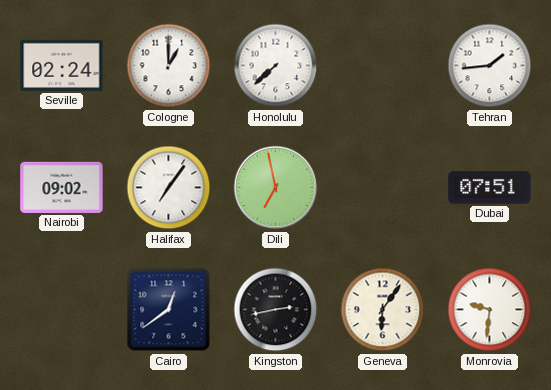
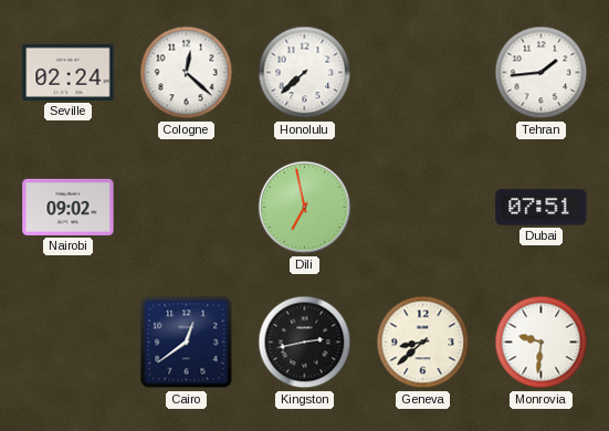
Cologne: 1:00 -> 12:22 (187, 73)
Halifax: 7:06 -> none (169, 188)
Geneva: 6:06 -> 8:38 (423, 343)
